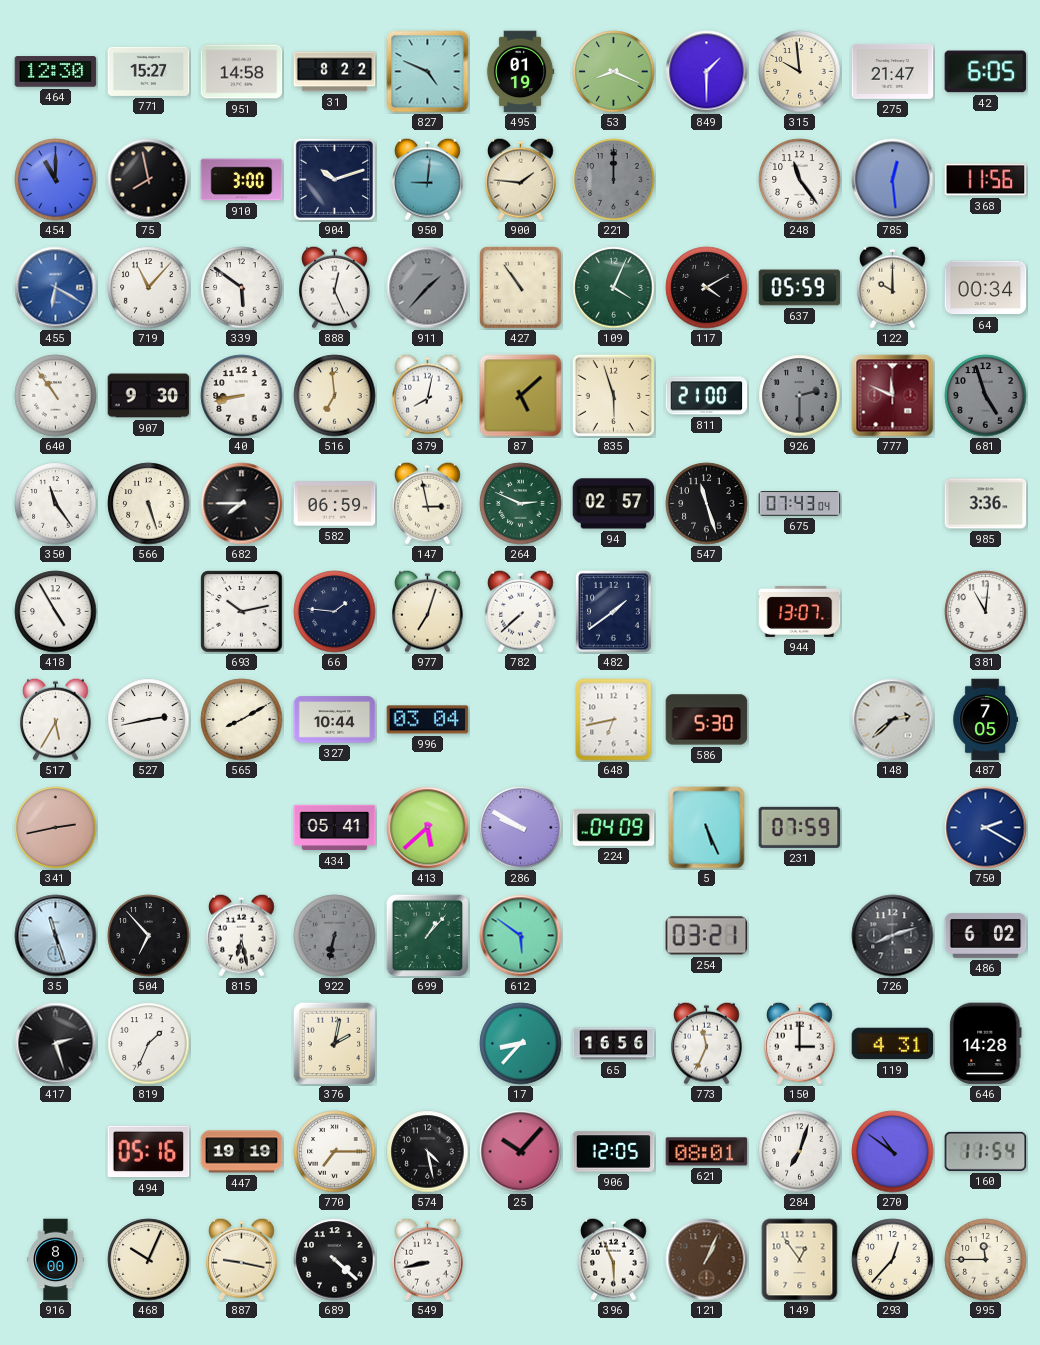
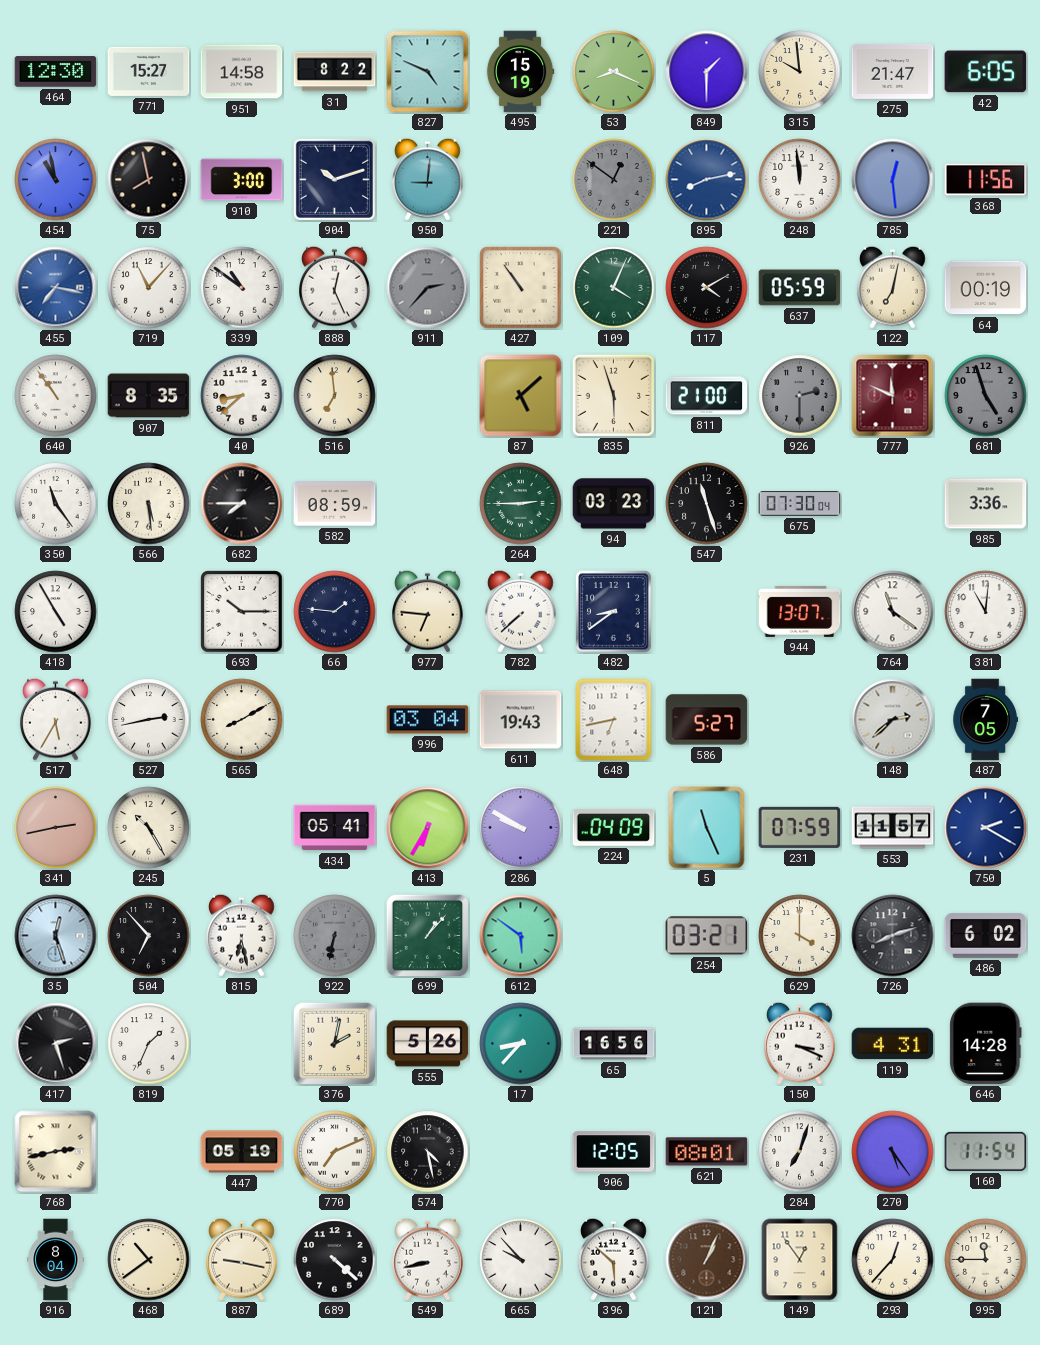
495: 01:19 -> 15:19 (520, 72)
454: 11:00 -> 10:58 (56, 180)
900: 1:46 -> none (521, 179)
221: 12:00 -> 12:51 (614, 180)
895: none -> 8:13 (707, 180)
248: 11:24 -> 11:59 (800, 180)
455: 6:20 -> 7:17 (56, 288)
339: 5:51 -> 10:51 (242, 288)
911: 1:37 -> 2:37 (428, 288)
122: 10:00 -> 7:02 (893, 287)
64: 00:34 -> 00:19 (986, 288)
907: 9:30 -> 8:35 (149, 396)
40: 8:43 -> 8:38 (242, 396)
379: 8:02 -> none (428, 395)
566: 5:27 -> 5:29 (149, 504)
582: 06:59 -> 08:59 (335, 504)
147: 2:58 -> none (428, 503)
264: 2:49 -> 2:45 (521, 504)
94: 02:57 -> 03:23 (614, 504)
675: 07:43 -> 07:30 (800, 504)
693: 10:13 -> 10:15 (242, 612)
977: 7:03 -> 6:46 (428, 611)
482: 1:39 -> 8:39 (614, 612)
764: none -> 11:21 (893, 612)
327: 10:44 -> none (335, 720)
611: none -> 19:43 (521, 720)
586: 5:30 -> 5:27 (707, 720)
245: none -> 10:25 (149, 828)
413: 5:38 -> 6:35 (428, 828)
5: 5:26 -> 11:26 (707, 828)
553: none -> 11:57 (893, 828)
35: 11:27 -> 12:27 (56, 936)
629: none -> 4:00 (800, 936)
555: none -> 5:26 (428, 1044)
773: 11:34 -> none (707, 1043)
150: 3:00 -> 3:19 (800, 1043)
768: none -> 2:43 (56, 1152)
494: 05:16 -> none (149, 1152)
447: 19:19 -> 05:19 (242, 1152)
770: 7:15 -> 7:11 (335, 1152)
25: 10:07 -> none (521, 1152)
270: 10:51 -> 5:24 (893, 1152)
916: 8:00 -> 8:04 (56, 1260)
468: 10:04 -> 10:39 (149, 1260)
665: none -> 9:53 (521, 1260)
396: 5:56 -> 5:52 (614, 1259)
